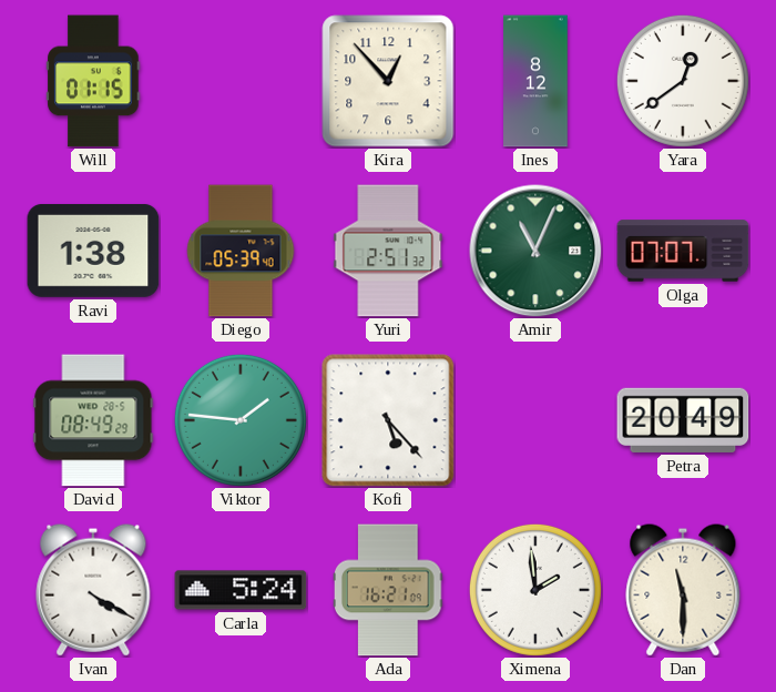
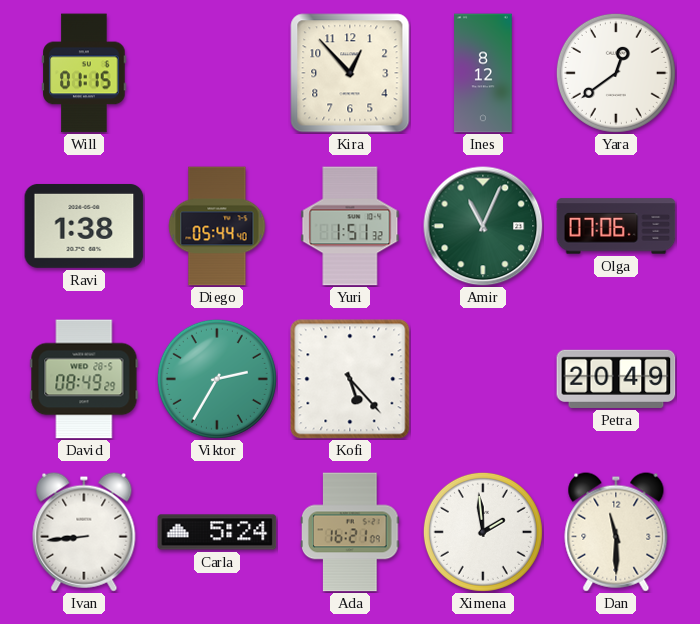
Diego: 05:39 -> 05:44 (217, 226)
Yuri: 2:51 -> 1:51 (350, 226)
Olga: 07:07 -> 07:06 (616, 226)
Viktor: 1:46 -> 2:35 (217, 379)
Ivan: 4:20 -> 8:44 (84, 532)
